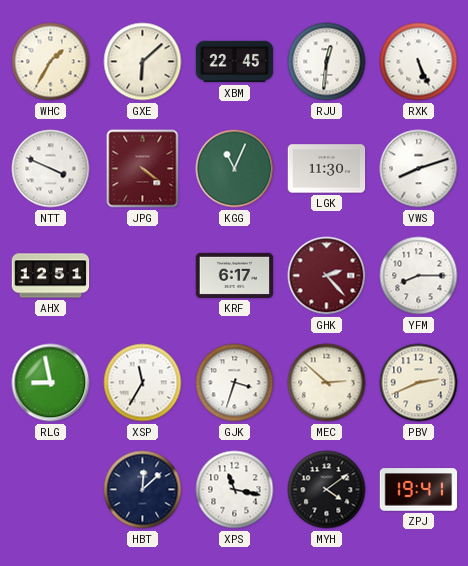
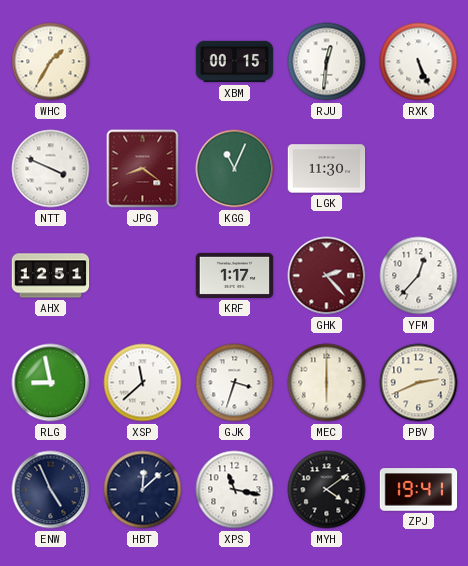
GXE: 6:08 -> none (143, 62)
XBM: 22:45 -> 00:15 (235, 62)
JPG: 4:21 -> 8:21 (143, 169)
VWS: 8:12 -> none (419, 169)
KRF: 6:17 -> 1:17 (235, 275)
YFM: 8:15 -> 12:37 (419, 276)
XSP: 11:35 -> 11:38 (143, 383)
MEC: 2:52 -> 6:00 (327, 383)
ENW: none -> 4:56 (51, 490)
